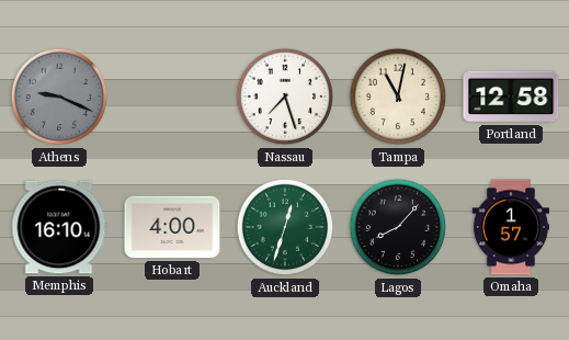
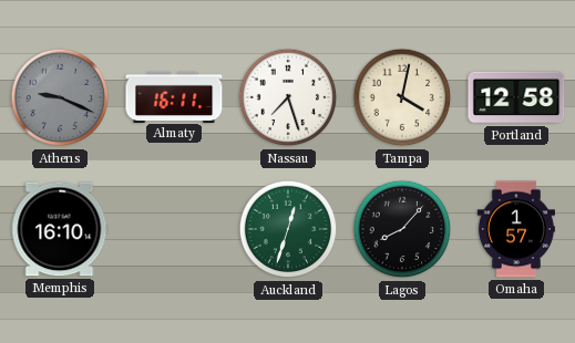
Almaty: none -> 16:11 (174, 96)
Tampa: 11:02 -> 4:02 (402, 97)
Hobart: 4:00 -> none (172, 227)
